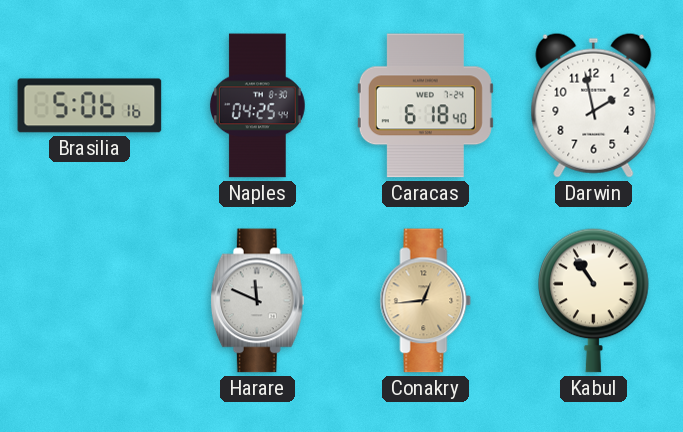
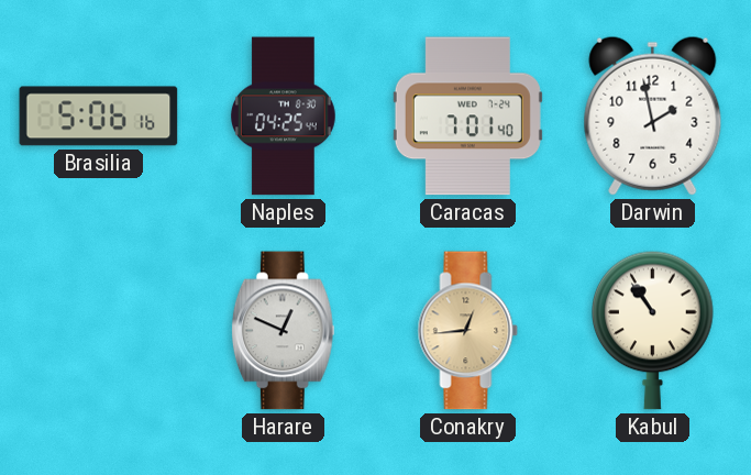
Caracas: 6:18 -> 7:01 (467, 117)
Harare: 11:49 -> 12:49 (283, 331)
